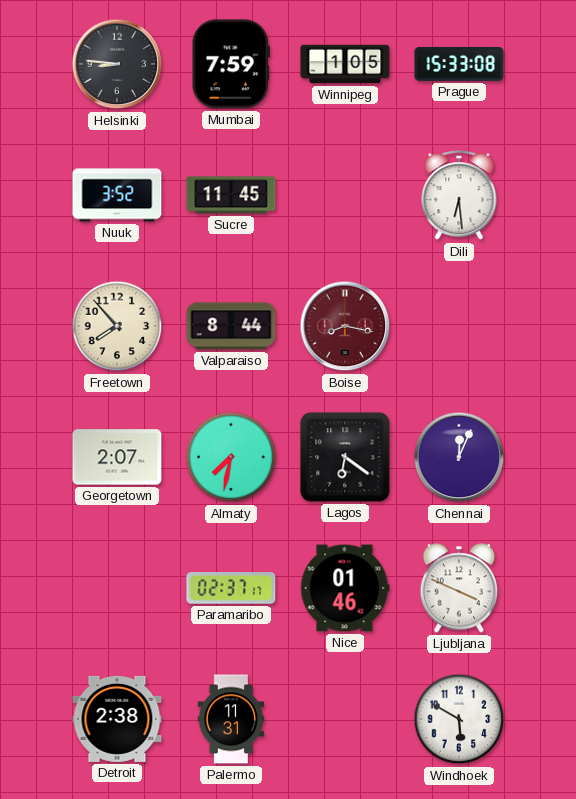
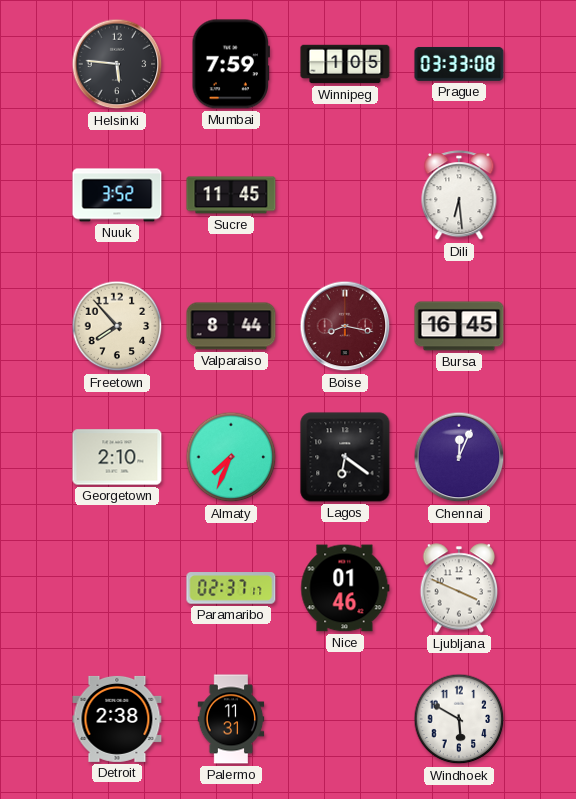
Helsinki: 8:46 -> 5:46 (117, 64)
Prague: 15:33 -> 03:33 (459, 64)
Bursa: none -> 16:45 (459, 326)
Georgetown: 2:07 -> 2:10 (117, 457)
Almaty: 7:32 -> 7:34 (231, 457)
